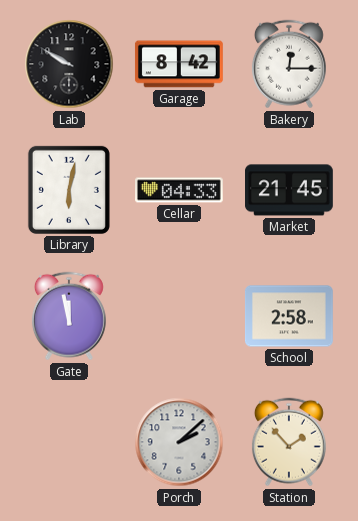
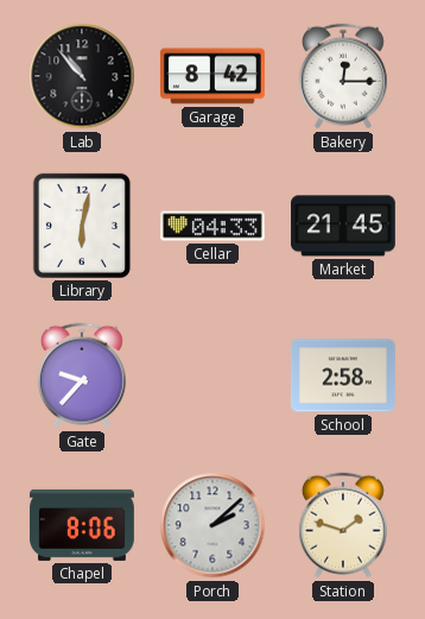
Lab: 9:50 -> 10:53 (82, 76)
Gate: 11:58 -> 9:37 (82, 375)
Chapel: none -> 8:06 (83, 525)
Station: 1:53 -> 1:48 (343, 525)
